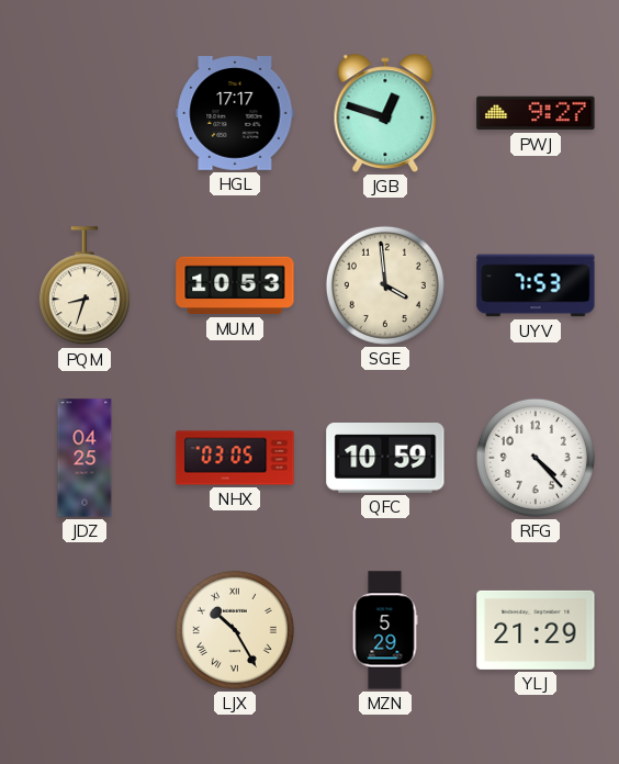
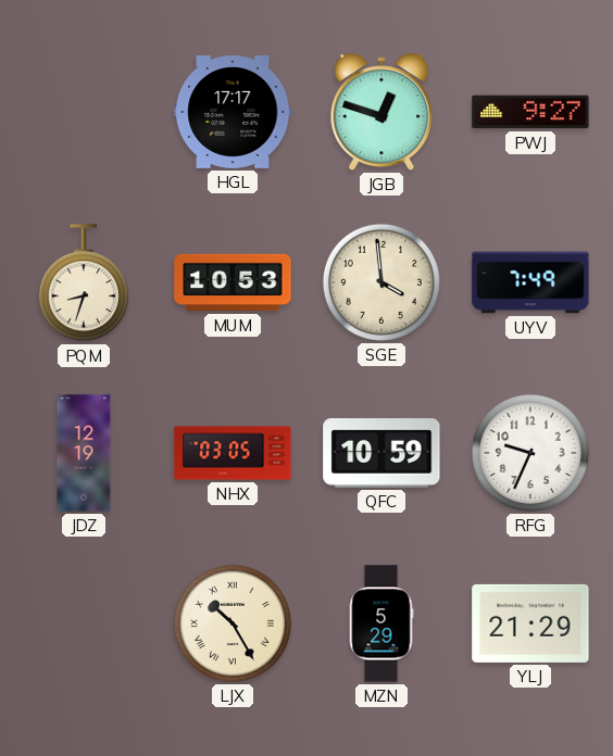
UYV: 7:53 -> 7:49 (530, 282)
JDZ: 04:25 -> 12:19 (84, 453)
RFG: 4:23 -> 9:34 (530, 453)
